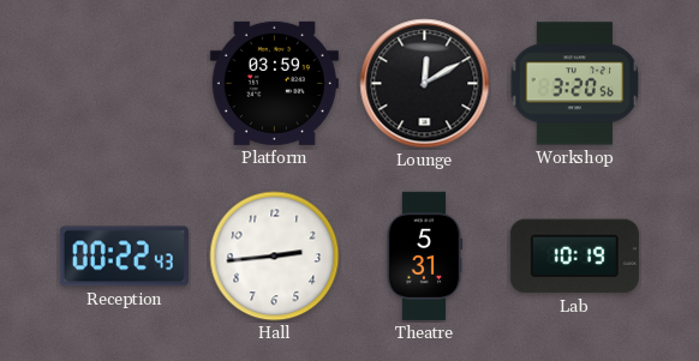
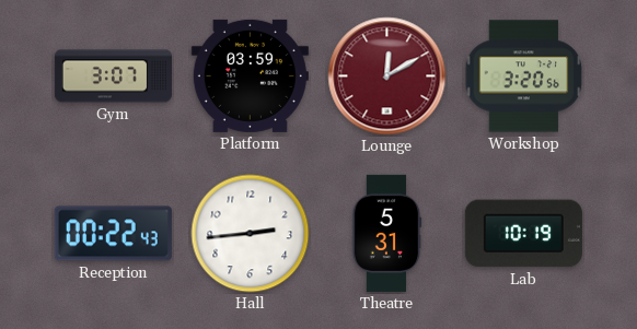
Gym: none -> 3:07 (113, 77)
Lounge dial: black -> burgundy (387, 77)
